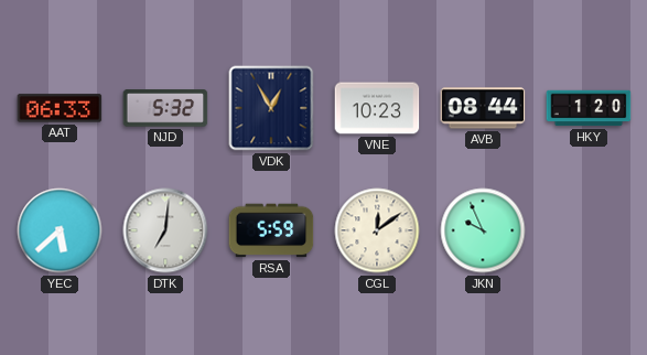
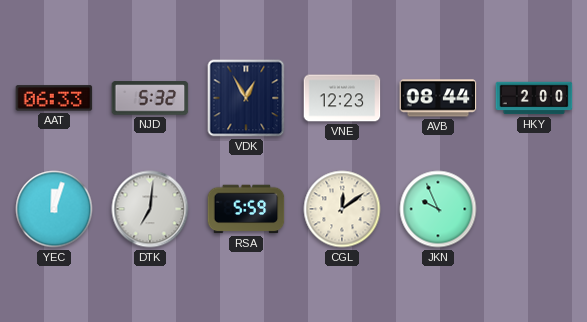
VNE: 10:23 -> 12:23 (342, 98)
HKY: 1:20 -> 2:00 (534, 98)
YEC: 5:38 -> 12:03 (54, 209)
